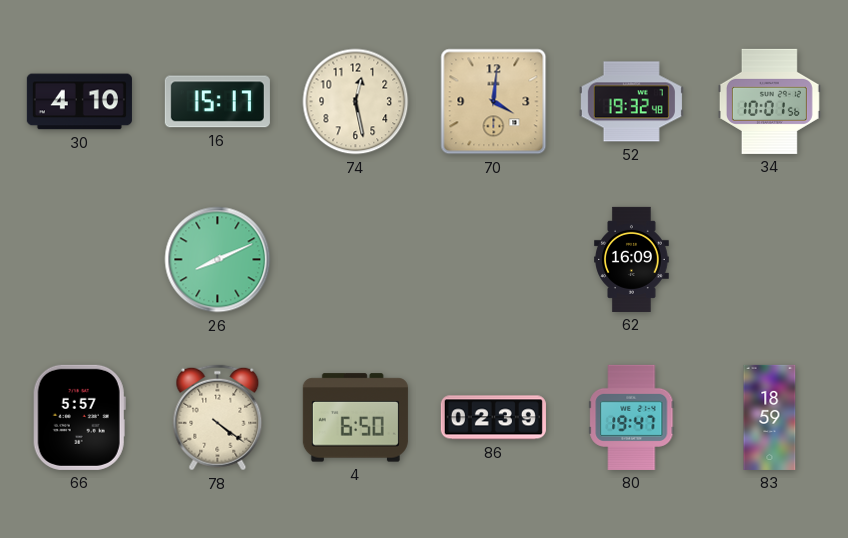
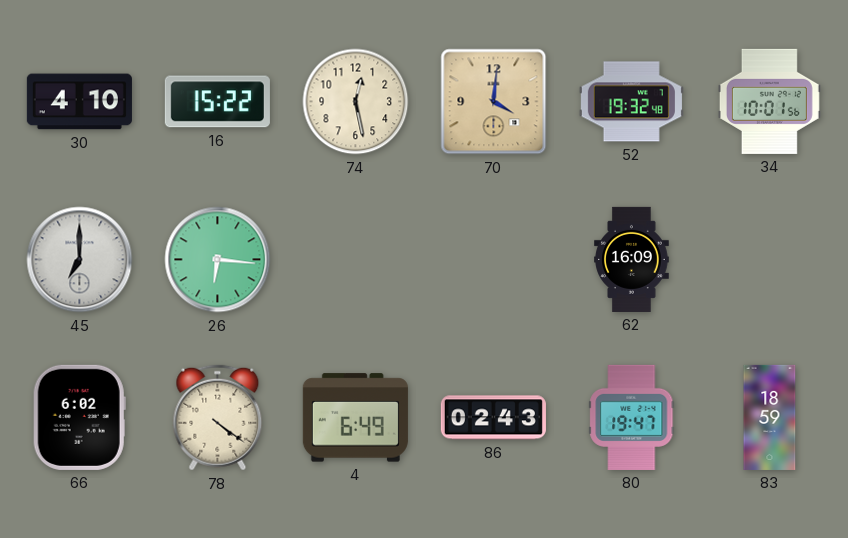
16: 15:17 -> 15:22 (217, 102)
45: none -> 7:00 (80, 260)
26: 8:11 -> 6:16 (218, 260)
66: 5:57 -> 6:02 (79, 417)
4: 6:50 -> 6:49 (355, 418)
86: 02:39 -> 02:43 (493, 418)
